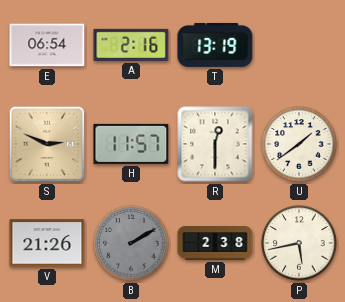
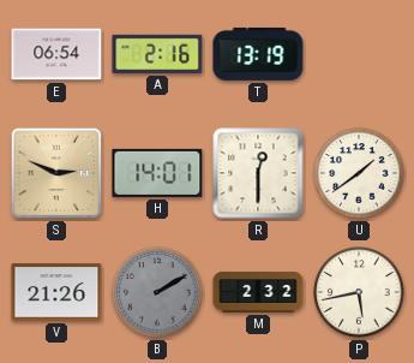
H: 11:57 -> 14:01 (157, 173)
M: 2:38 -> 2:32 (258, 292)
